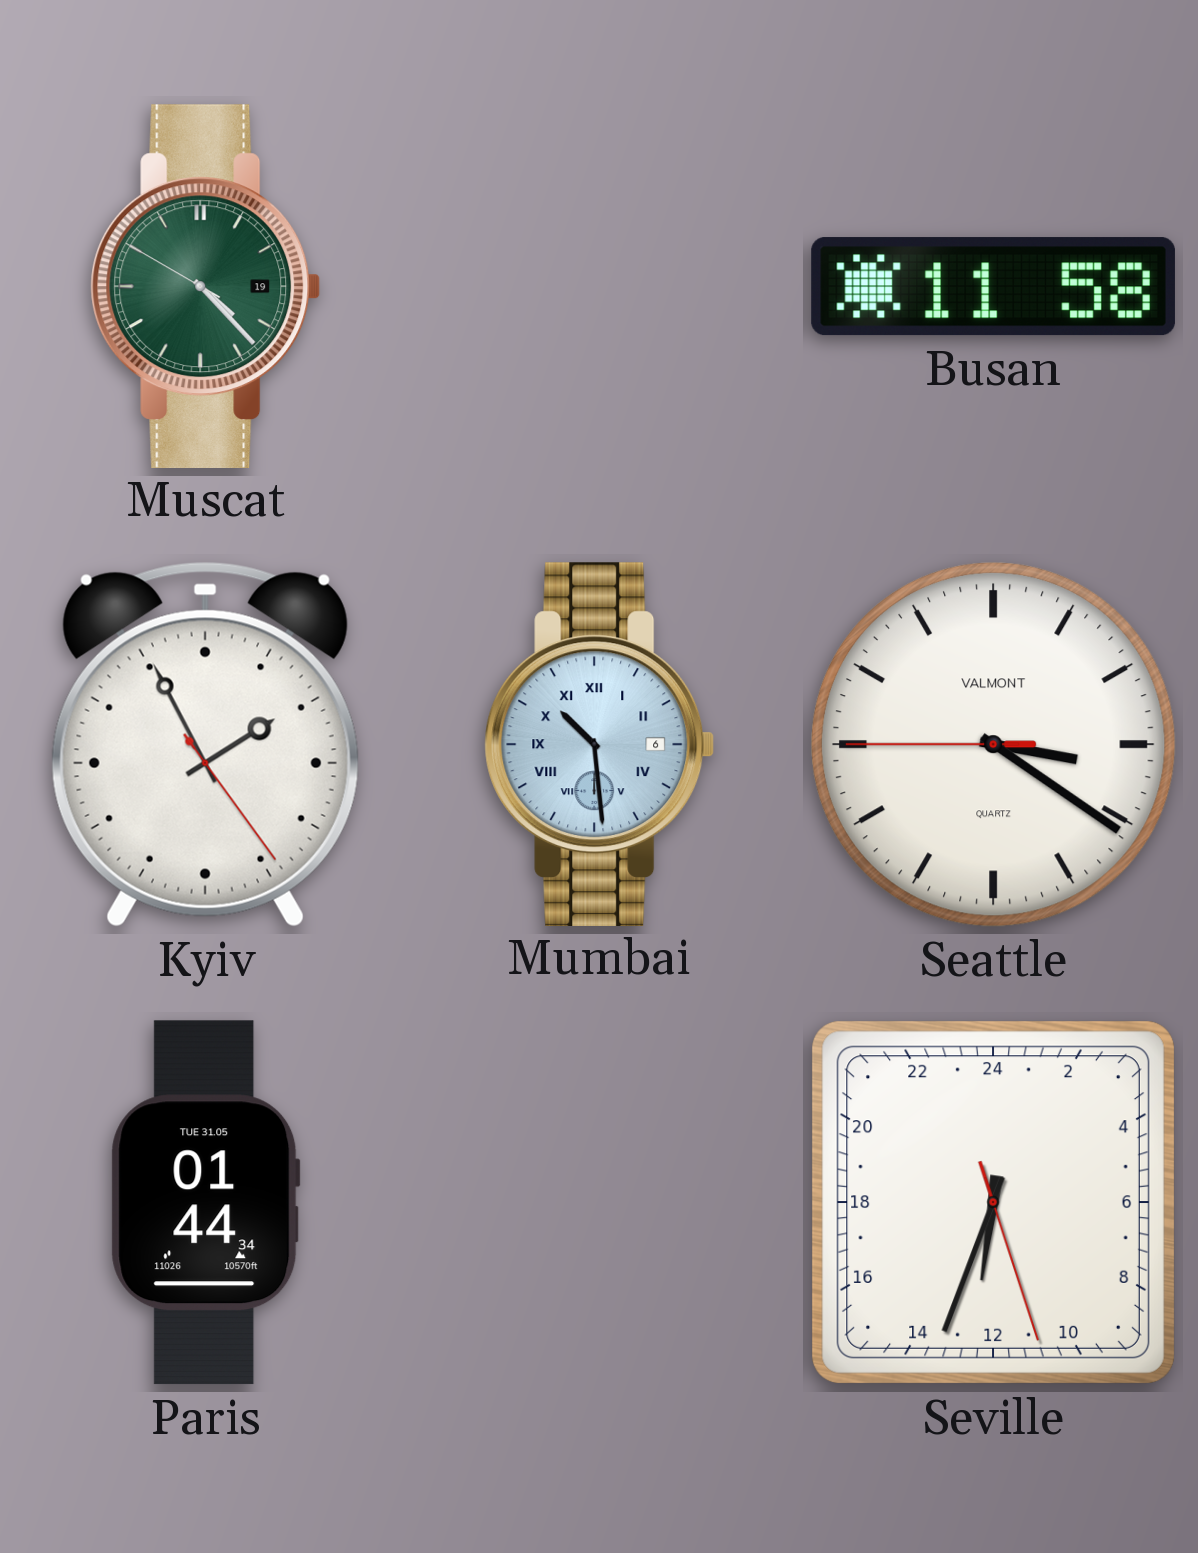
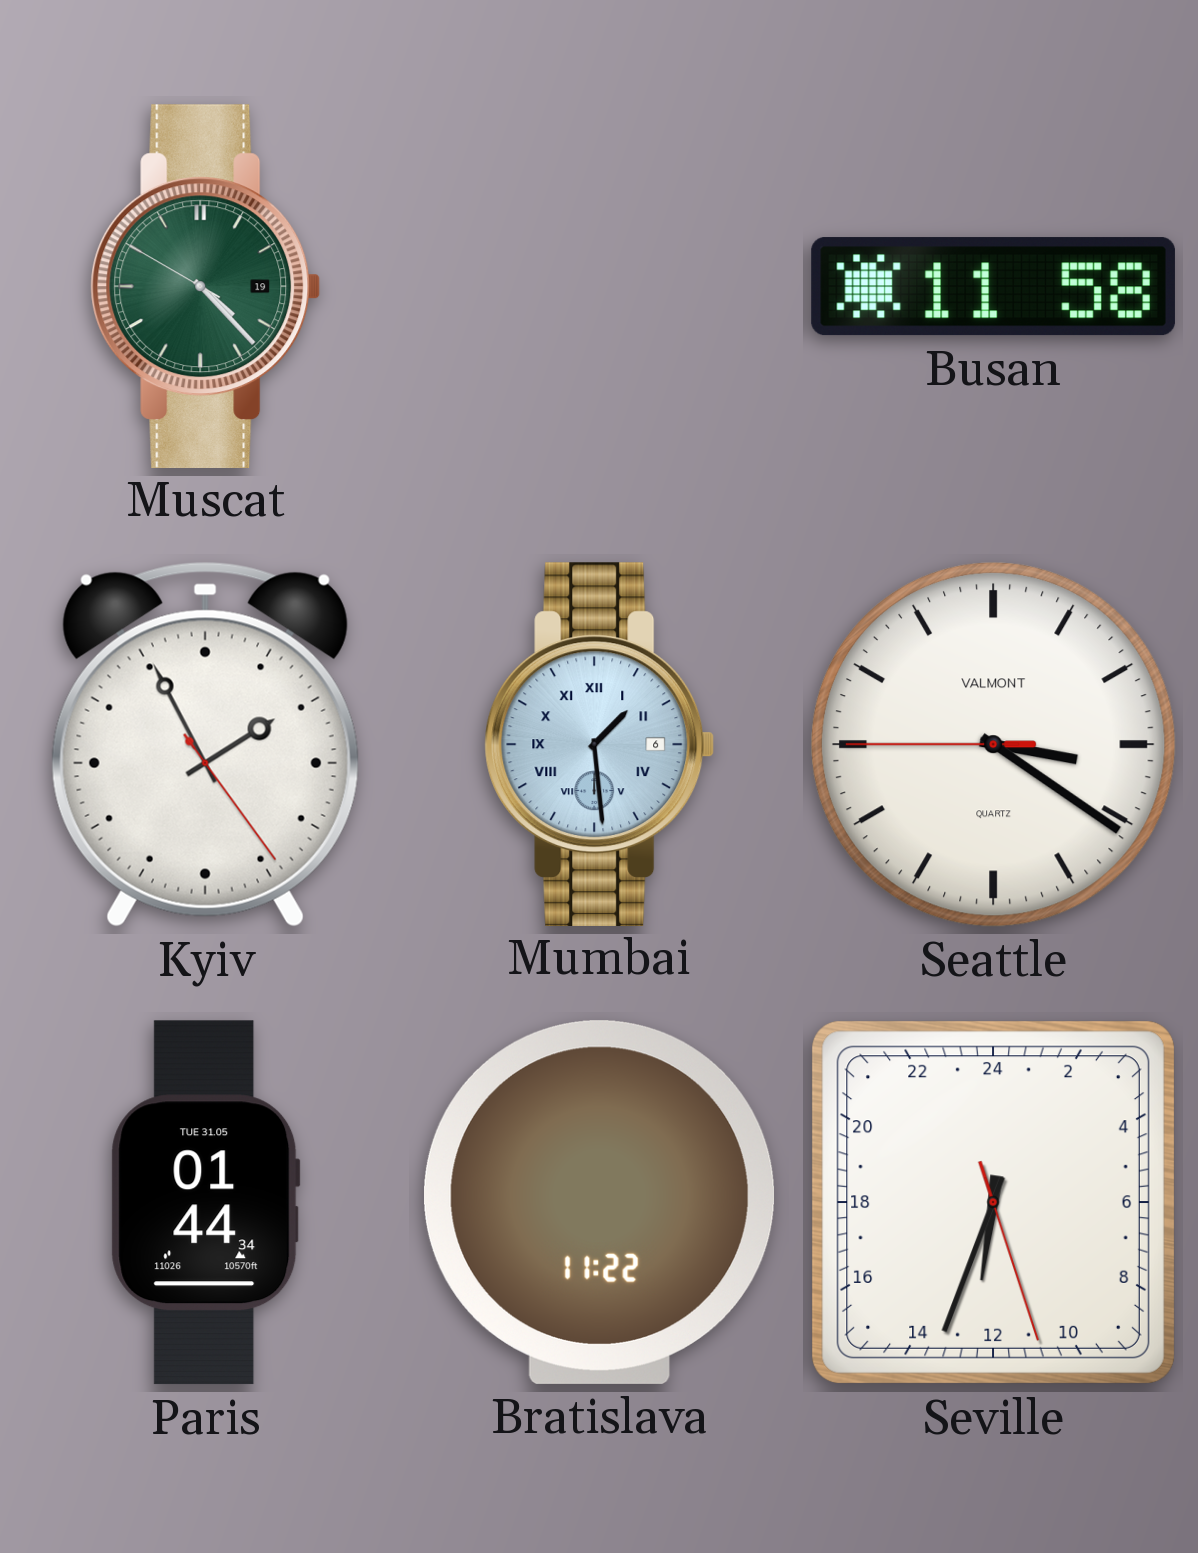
Mumbai: 10:29 -> 1:29 (600, 744)
Bratislava: none -> 11:22 (600, 1203)
